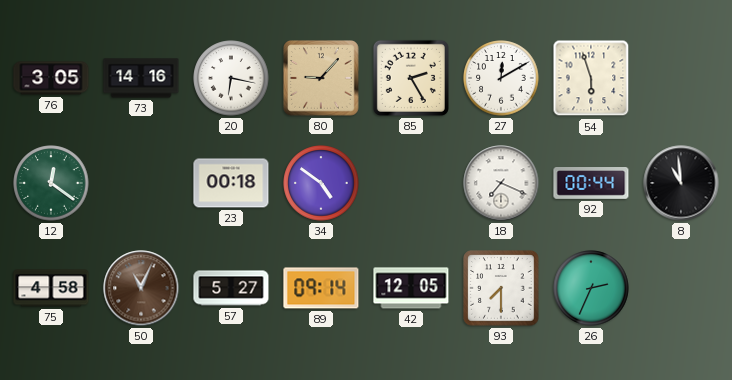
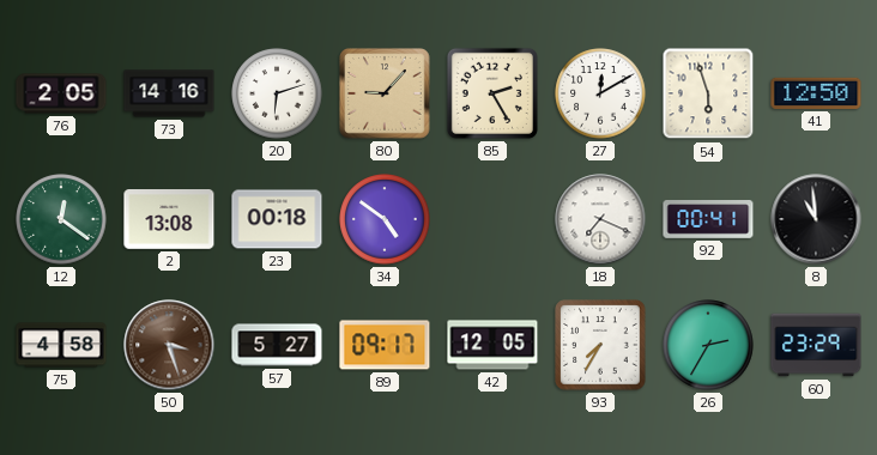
76: 3:05 -> 2:05 (61, 93)
20: 6:17 -> 6:12 (277, 93)
41: none -> 12:50 (816, 93)
2: none -> 13:08 (169, 220)
92: 00:44 -> 00:41 (708, 220)
50: 11:04 -> 3:27 (169, 345)
89: 09:14 -> 09:17 (385, 345)
93: 7:30 -> 7:35 (600, 345)
26: 2:34 -> 2:35 (708, 345)
60: none -> 23:29 (816, 345)
